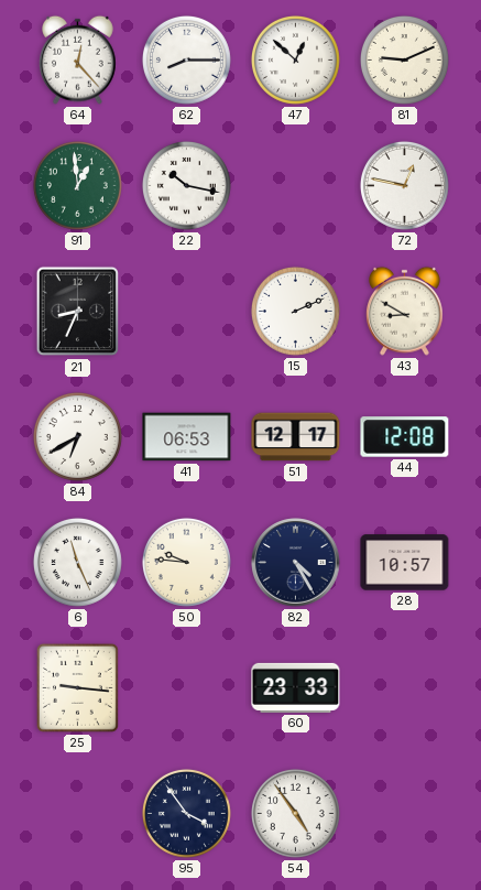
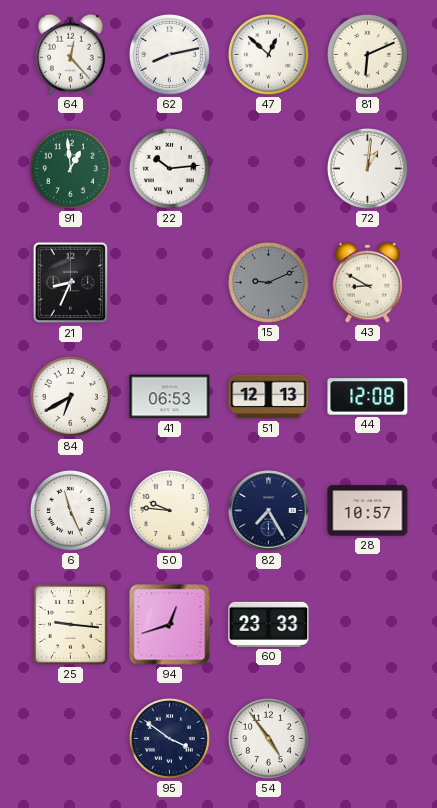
62: 8:15 -> 8:13 (169, 54)
81: 9:11 -> 6:11 (367, 54)
22: 10:17 -> 10:14 (169, 168)
72: 12:47 -> 1:01 (367, 168)
15: 2:11 -> 9:11 (268, 282)
15 dial: white -> grey (268, 282)
51: 12:17 -> 12:13 (269, 397)
82: 4:25 -> 7:25 (269, 511)
94: none -> 12:42 (170, 625)
95: 3:54 -> 3:51 (169, 738)
